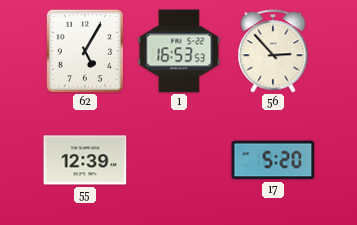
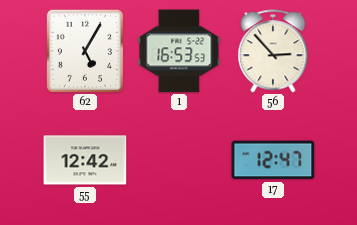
55: 12:39 -> 12:42 (85, 160)
17: 5:20 -> 12:47 (273, 160)
